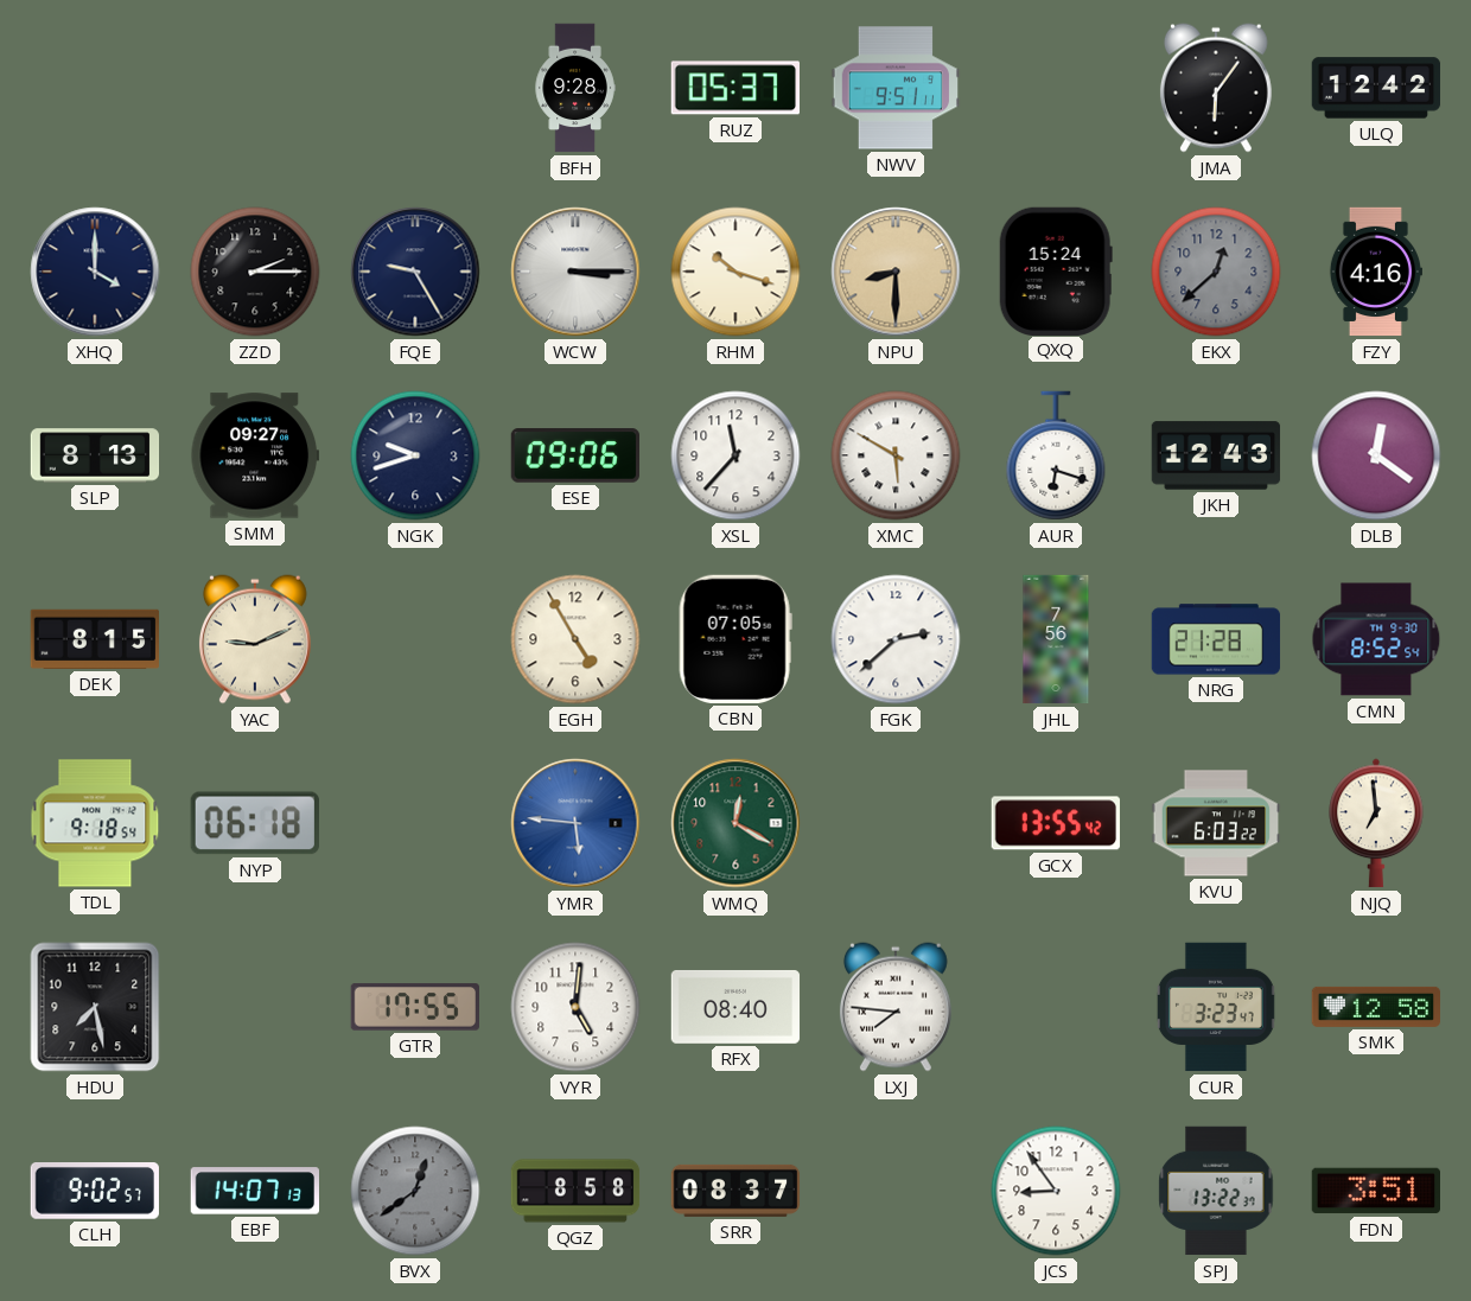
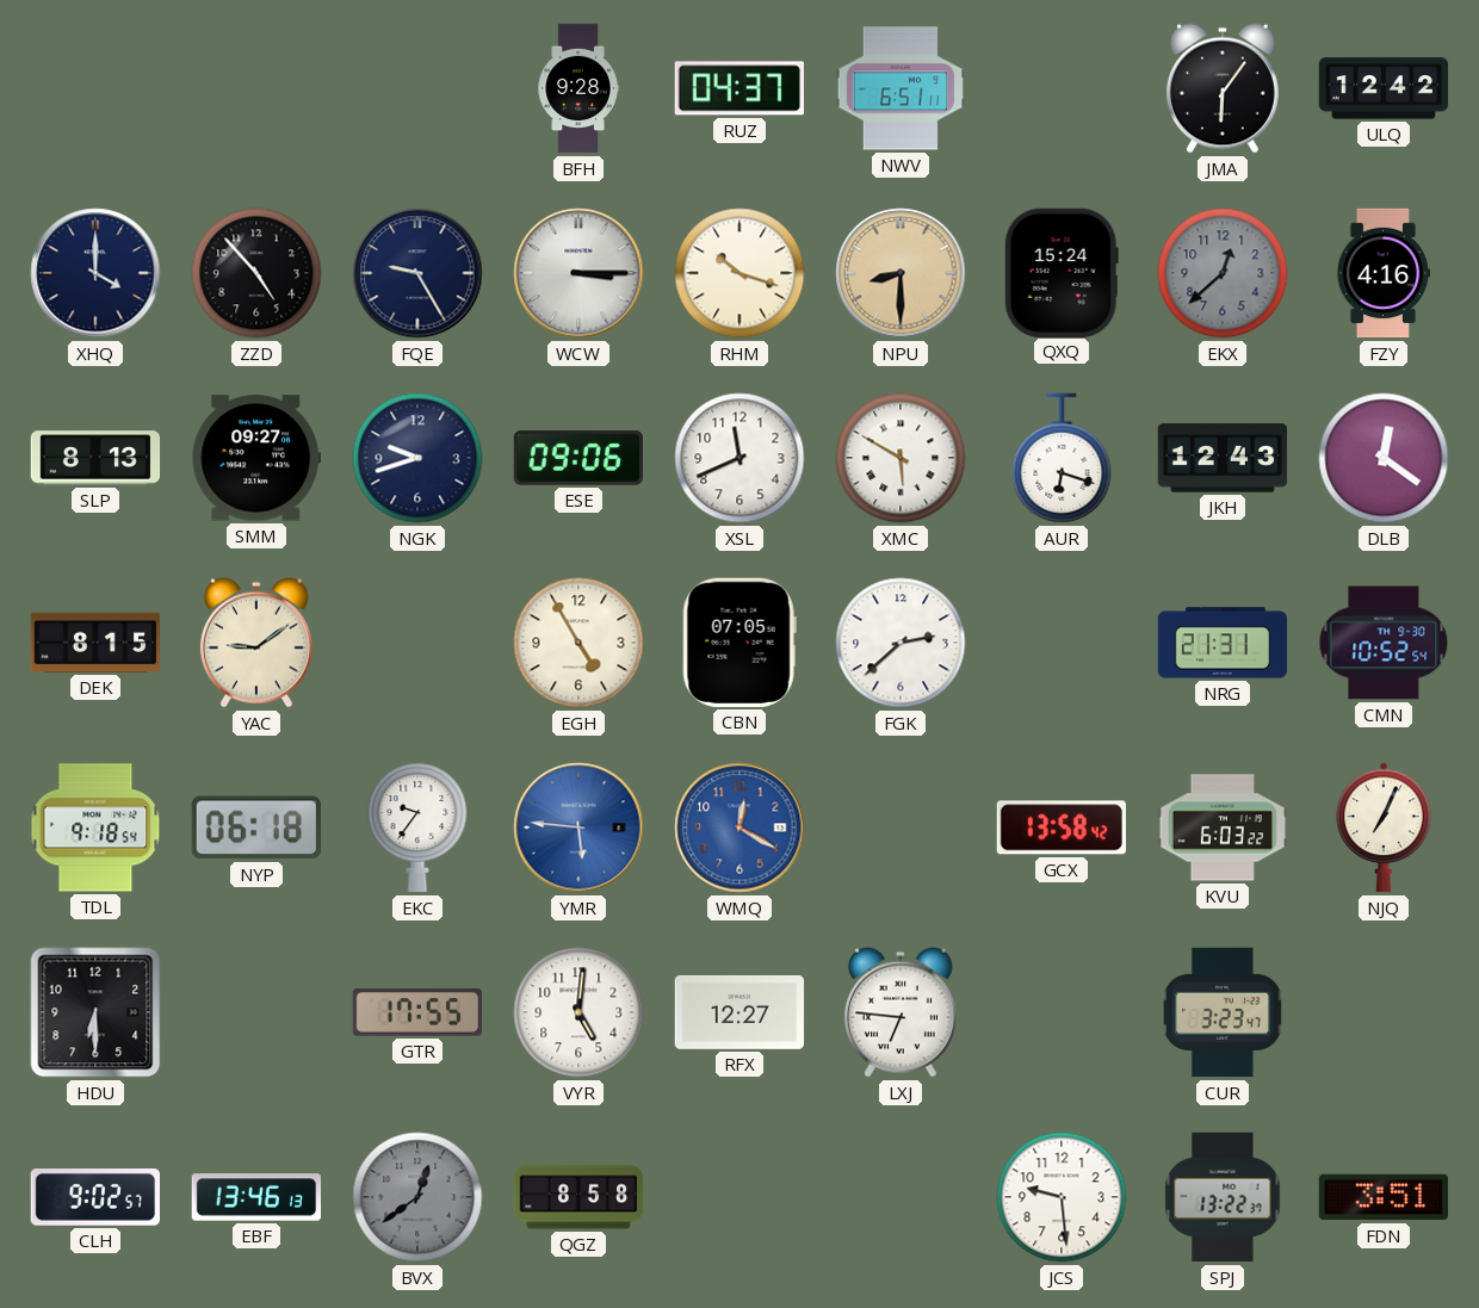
RUZ: 05:37 -> 04:37 (738, 88)
NWV: 9:51 -> 6:51 (901, 88)
ZZD: 2:15 -> 4:53 (256, 273)
XSL: 11:37 -> 11:41 (739, 458)
YAC: 9:11 -> 9:09 (256, 643)
JHL: 7:56 -> none (1056, 639)
NRG: 21:28 -> 21:31 (1223, 643)
CMN: 8:52 -> 10:52 (1384, 643)
EKC: none -> 9:36 (417, 829)
WMQ dial: green -> blue (739, 827)
GCX: 13:55 -> 13:58 (1062, 827)
NJQ: 6:59 -> 7:04 (1384, 827)
HDU: 7:28 -> 6:30 (95, 1012)
RFX: 08:40 -> 12:27 (739, 1012)
LXJ: 7:46 -> 6:46 (901, 1012)
SMK: 12:58 -> none (1376, 1007)
EBF: 14:07 -> 13:46 (255, 1197)
SRR: 08:37 -> none (735, 1191)
JCS: 8:54 -> 9:29 (1062, 1197)
